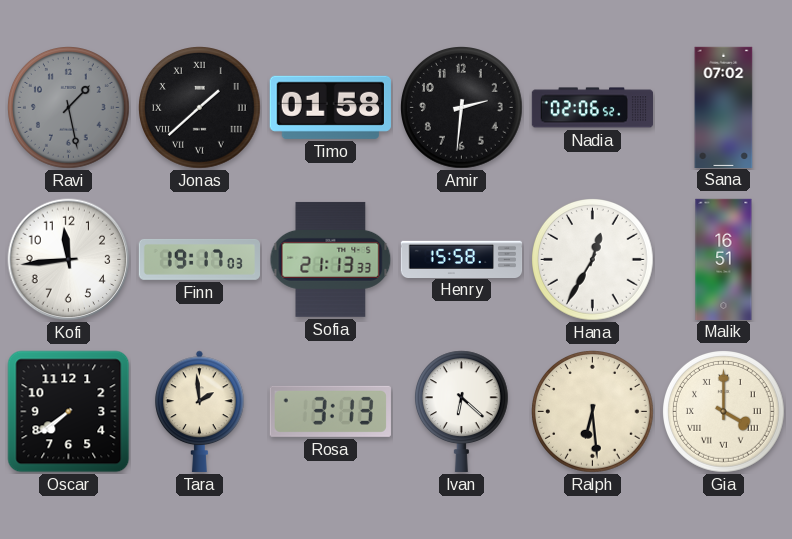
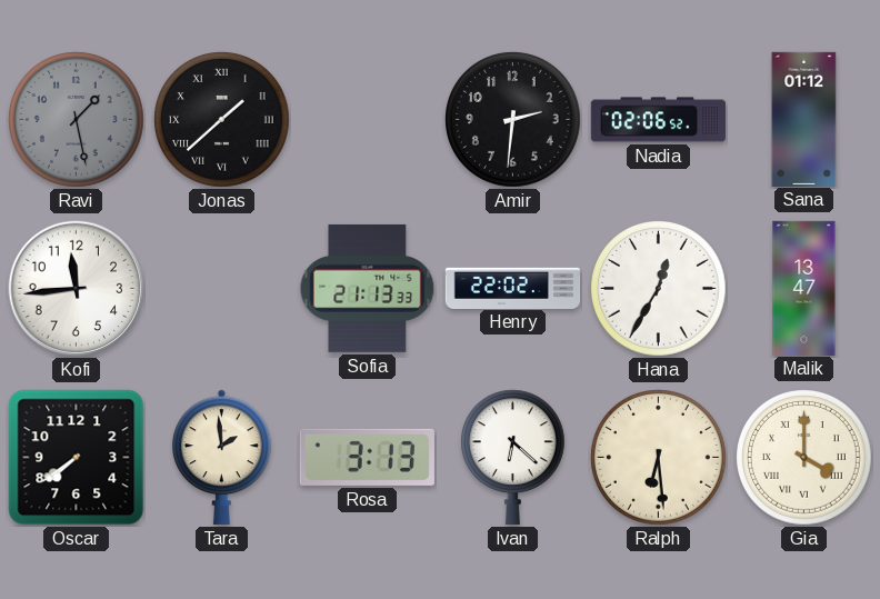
Timo: 01:58 -> none (330, 107)
Sana: 07:02 -> 01:12 (804, 119)
Finn: 19:17 -> none (199, 259)
Henry: 15:58 -> 22:02 (513, 288)
Malik: 16:51 -> 13:47 (804, 288)
